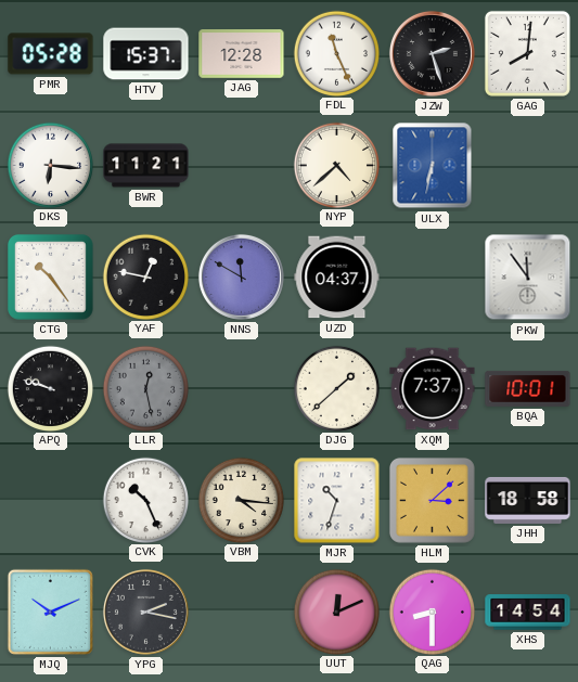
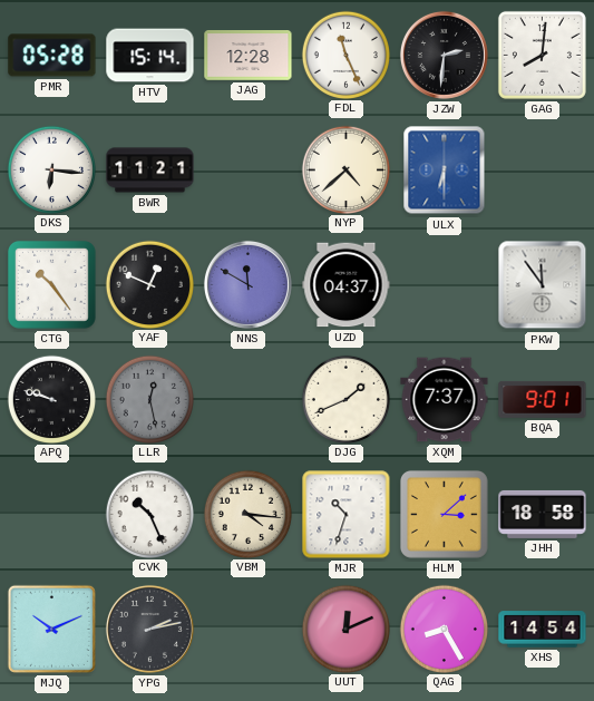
HTV: 15:37 -> 15:14 (150, 56)
JZW: 2:27 -> 2:31 (444, 55)
ULX: 6:32 -> 6:30 (445, 171)
YAF: 12:47 -> 12:49 (149, 284)
DJG: 1:38 -> 1:41 (345, 399)
BQA: 10:01 -> 9:01 (543, 399)
YPG: 2:17 -> 2:13 (149, 629)
QAG: 8:30 -> 8:25 (444, 629)
